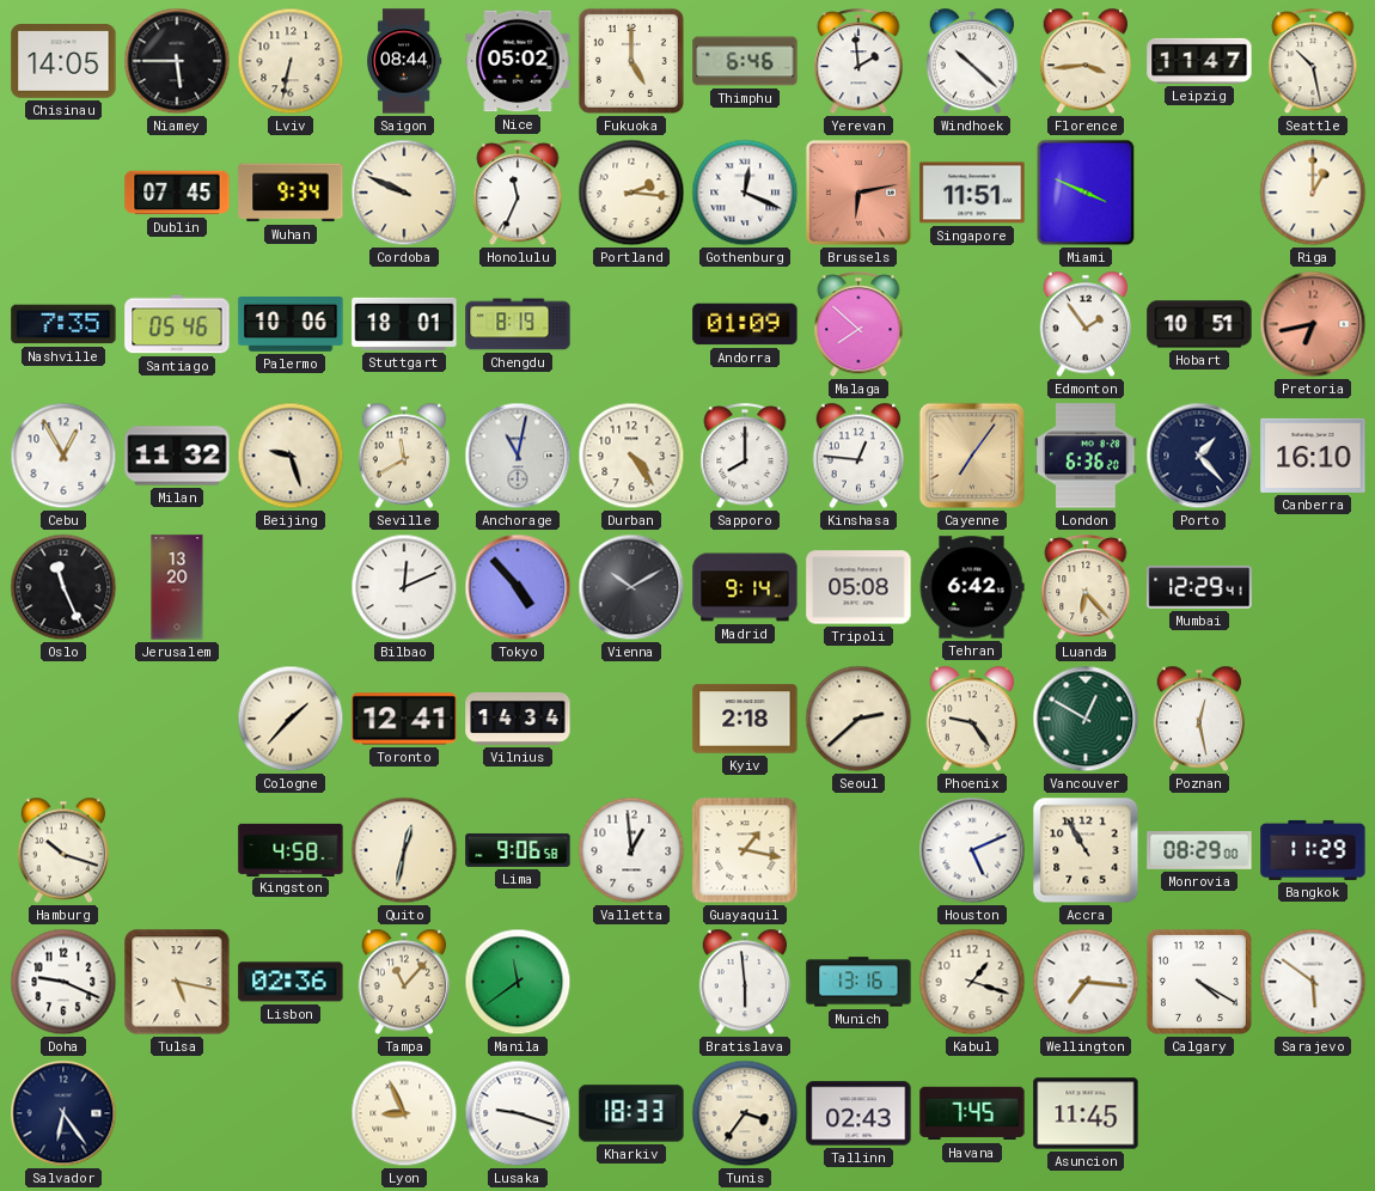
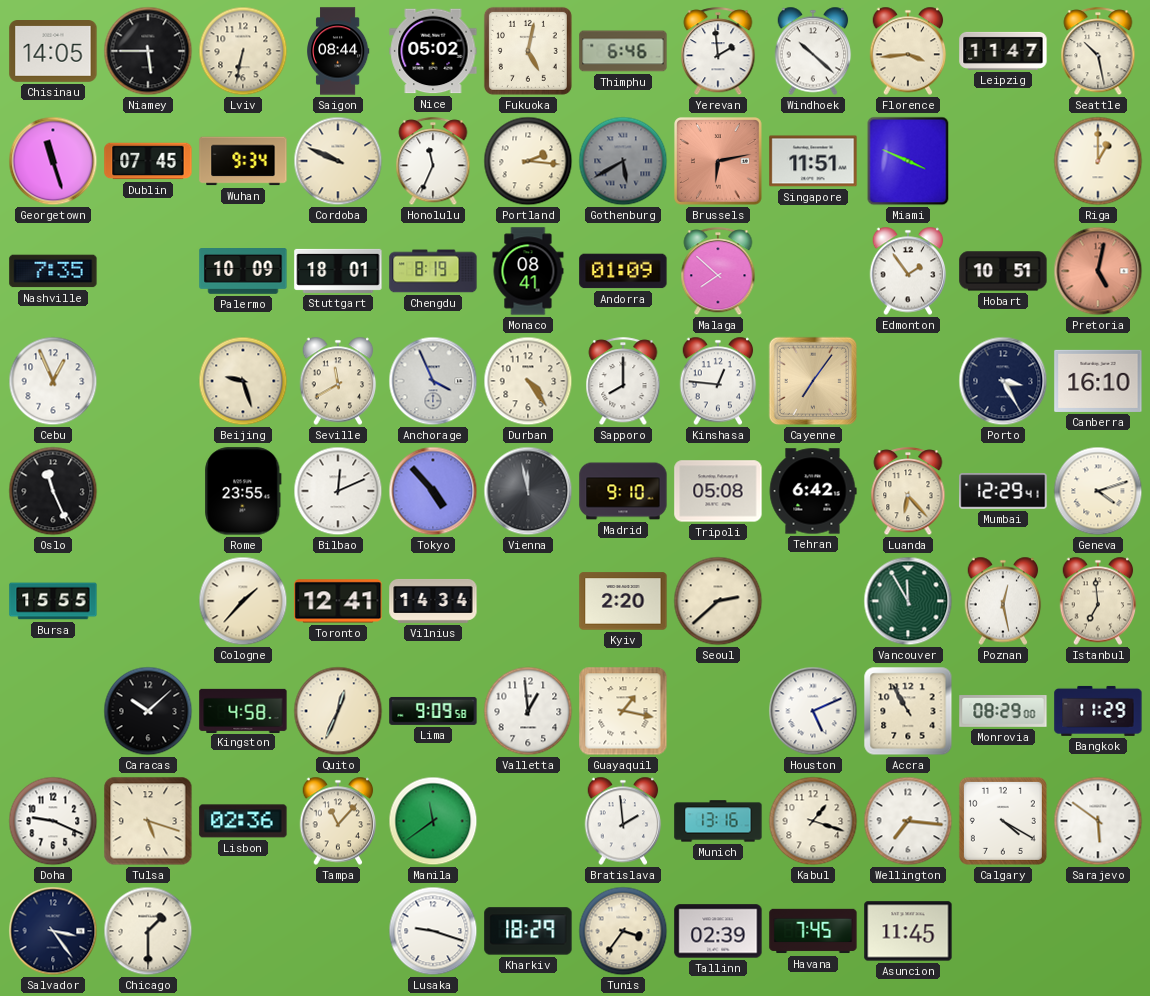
Fukuoka: 5:00 -> 5:02 (528, 51)
Georgetown: none -> 11:27 (53, 161)
Gothenburg: 12:19 -> 5:40 (623, 161)
Gothenburg dial: white -> grey (623, 161)
Santiago: 05:46 -> none (177, 324)
Palermo: 10:06 -> 10:09 (243, 272)
Monaco: none -> 08:41 (528, 271)
Pretoria: 6:43 -> 5:02 (1098, 271)
Cebu: 12:55 -> 12:56 (53, 381)
Milan: 11:32 -> none (177, 456)
Anchorage: 11:02 -> 3:56 (433, 381)
London: 6:36 -> none (1086, 456)
Porto: 1:23 -> 3:25 (1003, 381)
Jerusalem: 13:20 -> none (177, 587)
Rome: none -> 23:55 (243, 491)
Vienna: 10:10 -> 11:58 (528, 491)
Madrid: 9:14 -> 9:10 (623, 491)
Geneva: none -> 4:12 (1098, 491)
Bursa: none -> 15:55 (53, 601)
Kyiv: 2:18 -> 2:20 (623, 601)
Phoenix: 9:24 -> none (972, 719)
Vancouver: 12:50 -> 11:55 (908, 601)
Istanbul: none -> 6:59 (1098, 601)
Hamburg: 10:18 -> none (63, 850)
Caracas: none -> 10:08 (148, 711)
Quito: 12:32 -> 12:34 (338, 711)
Lima: 9:06 -> 9:09 (433, 711)
Tulsa: 5:17 -> 5:18 (148, 821)
Bratislava: 5:59 -> 1:59 (623, 821)
Salvador: 6:24 -> 3:24 (53, 931)
Chicago: none -> 1:30 (148, 931)
Lyon: 8:56 -> none (404, 1113)
Kharkiv: 18:33 -> 18:29 (528, 931)
Tallinn: 02:43 -> 02:39 (718, 931)
